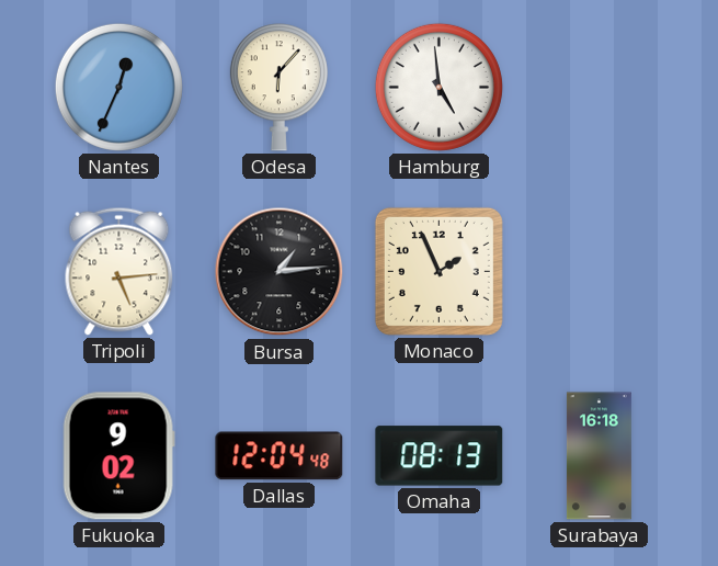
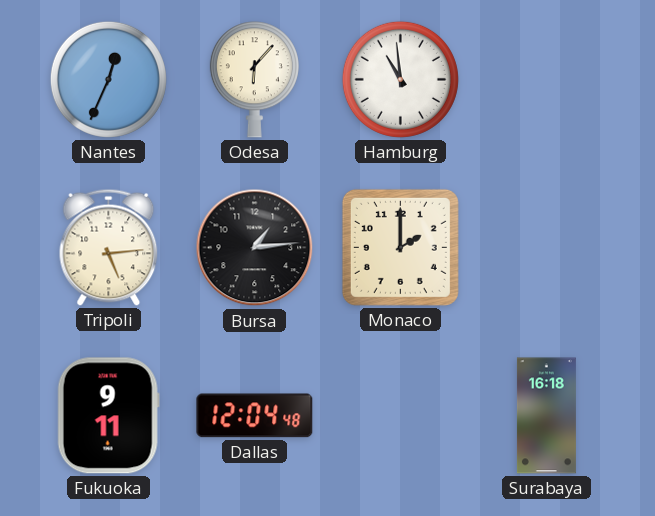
Hamburg: 4:59 -> 10:59 (400, 79)
Monaco: 1:56 -> 2:00 (400, 247)
Fukuoka: 9:02 -> 9:11 (108, 416)
Omaha: 08:13 -> none (440, 456)
